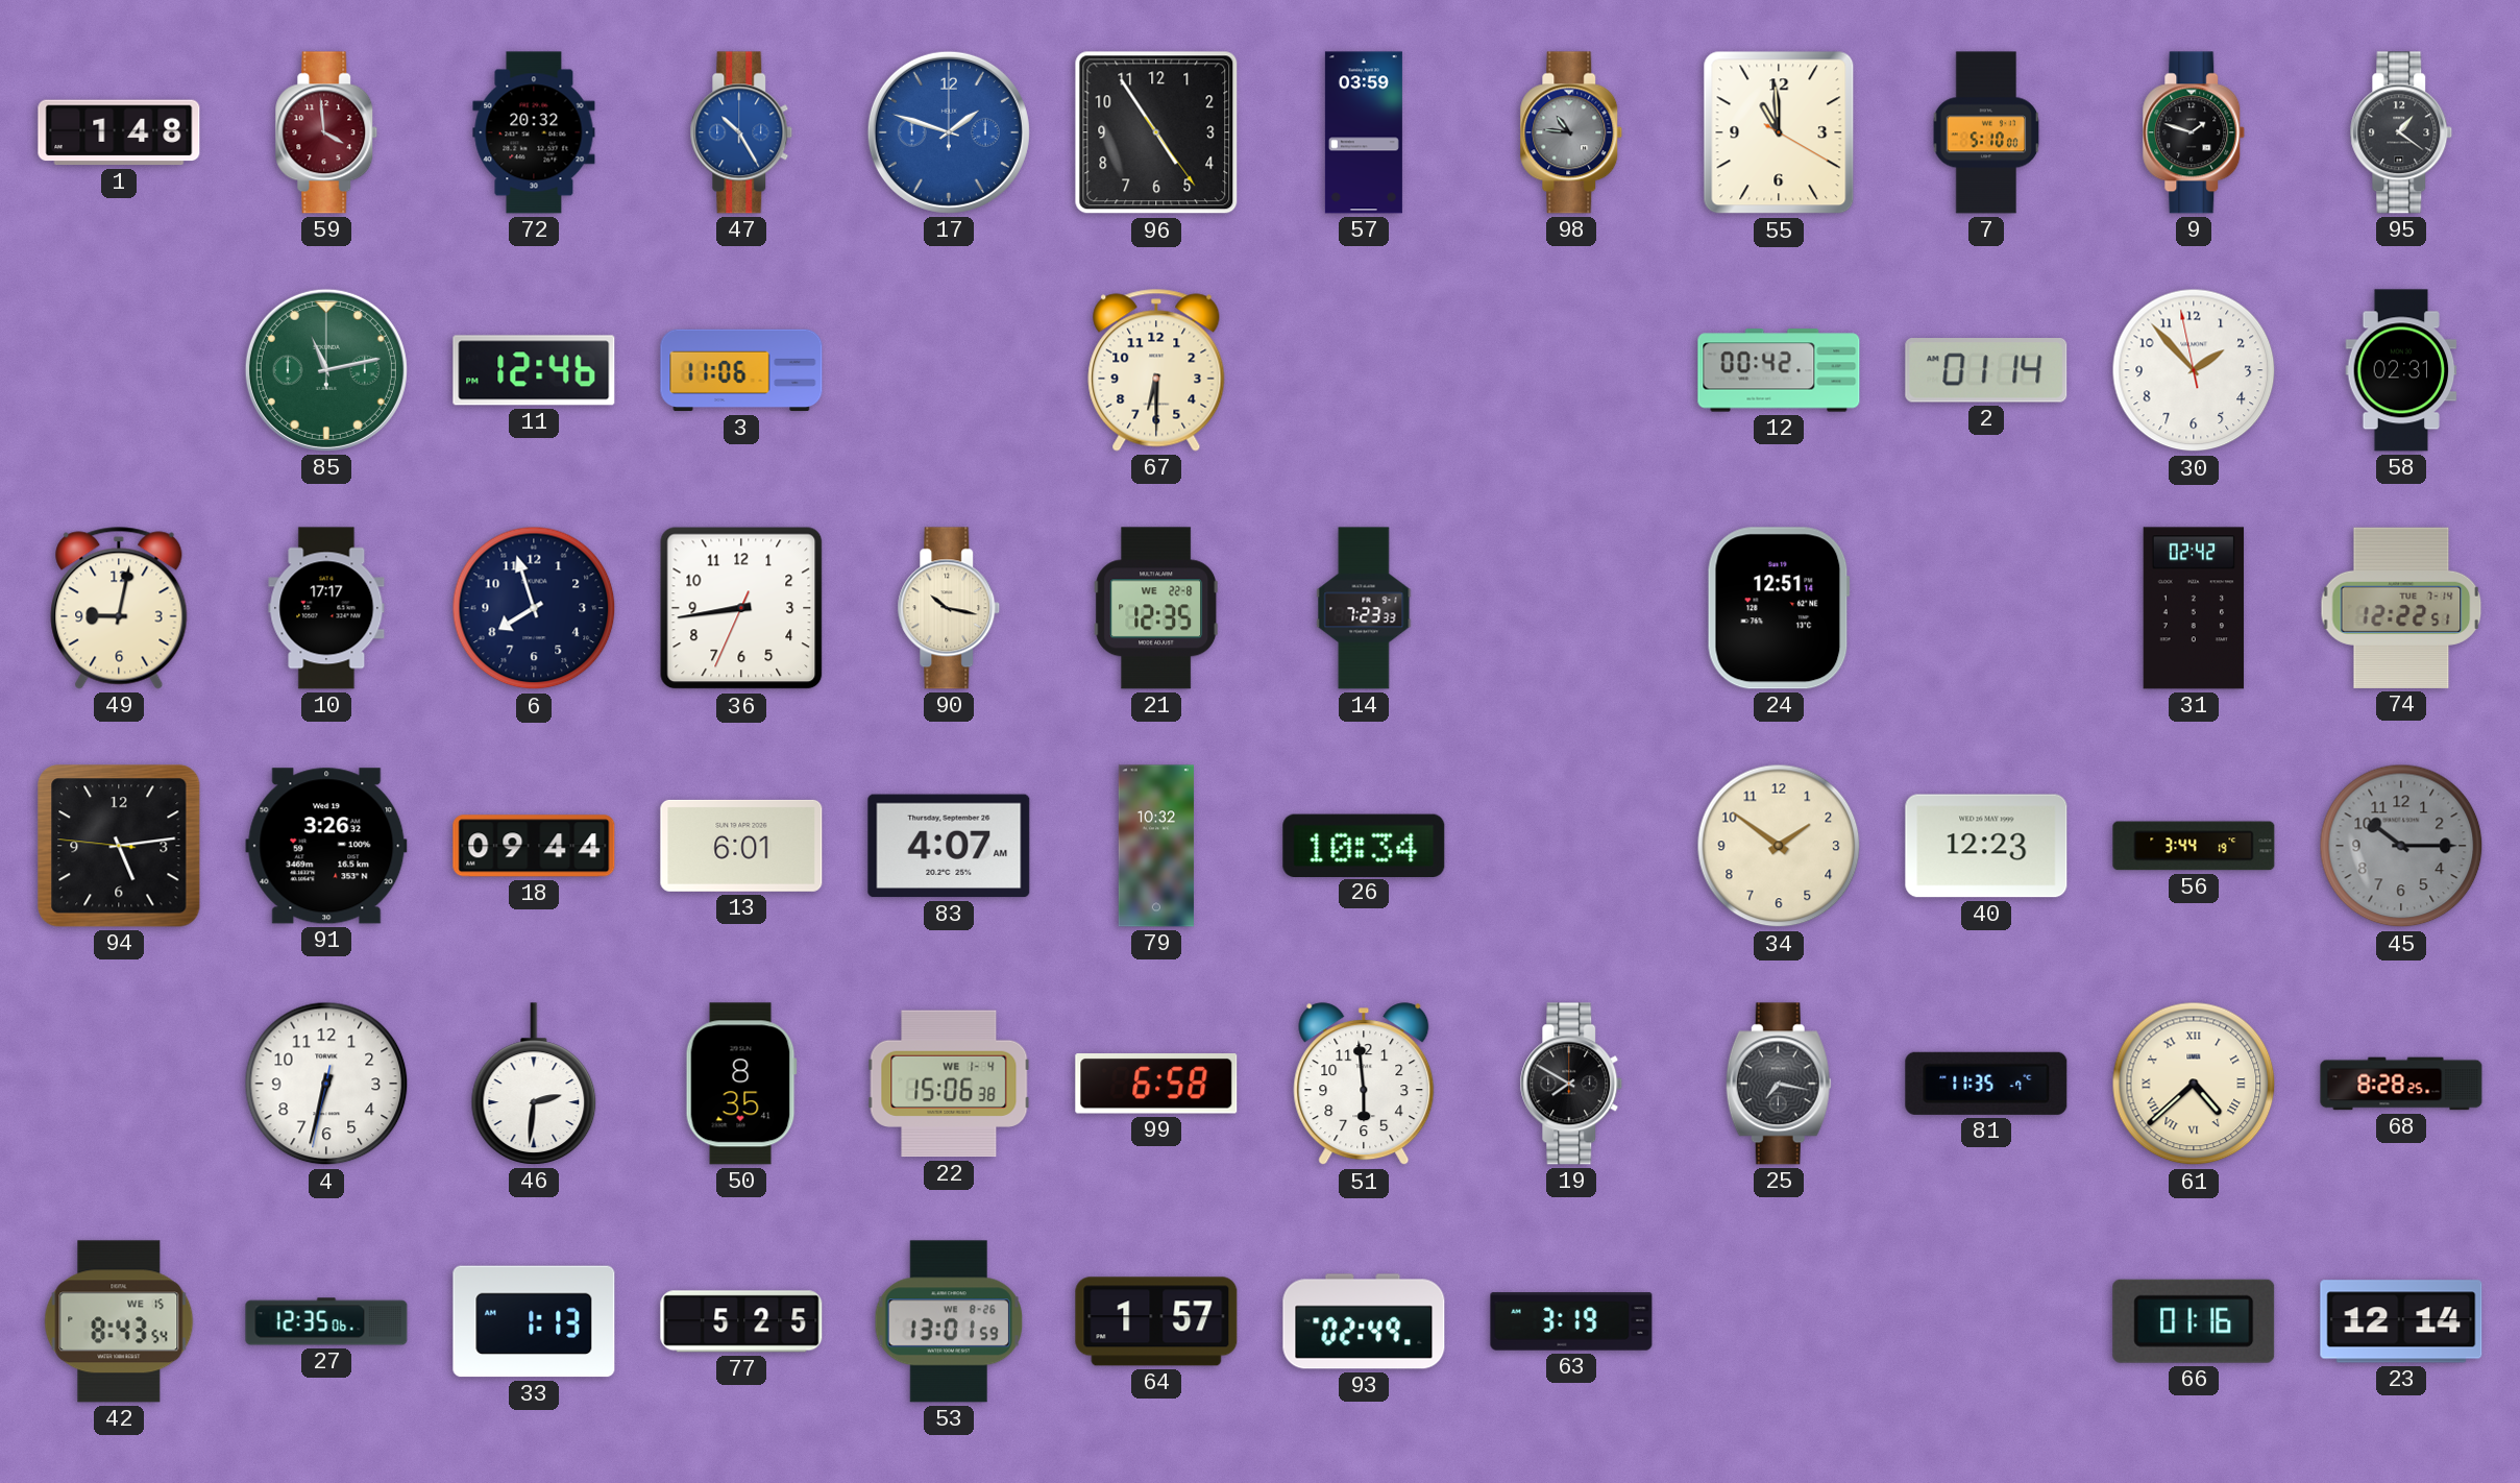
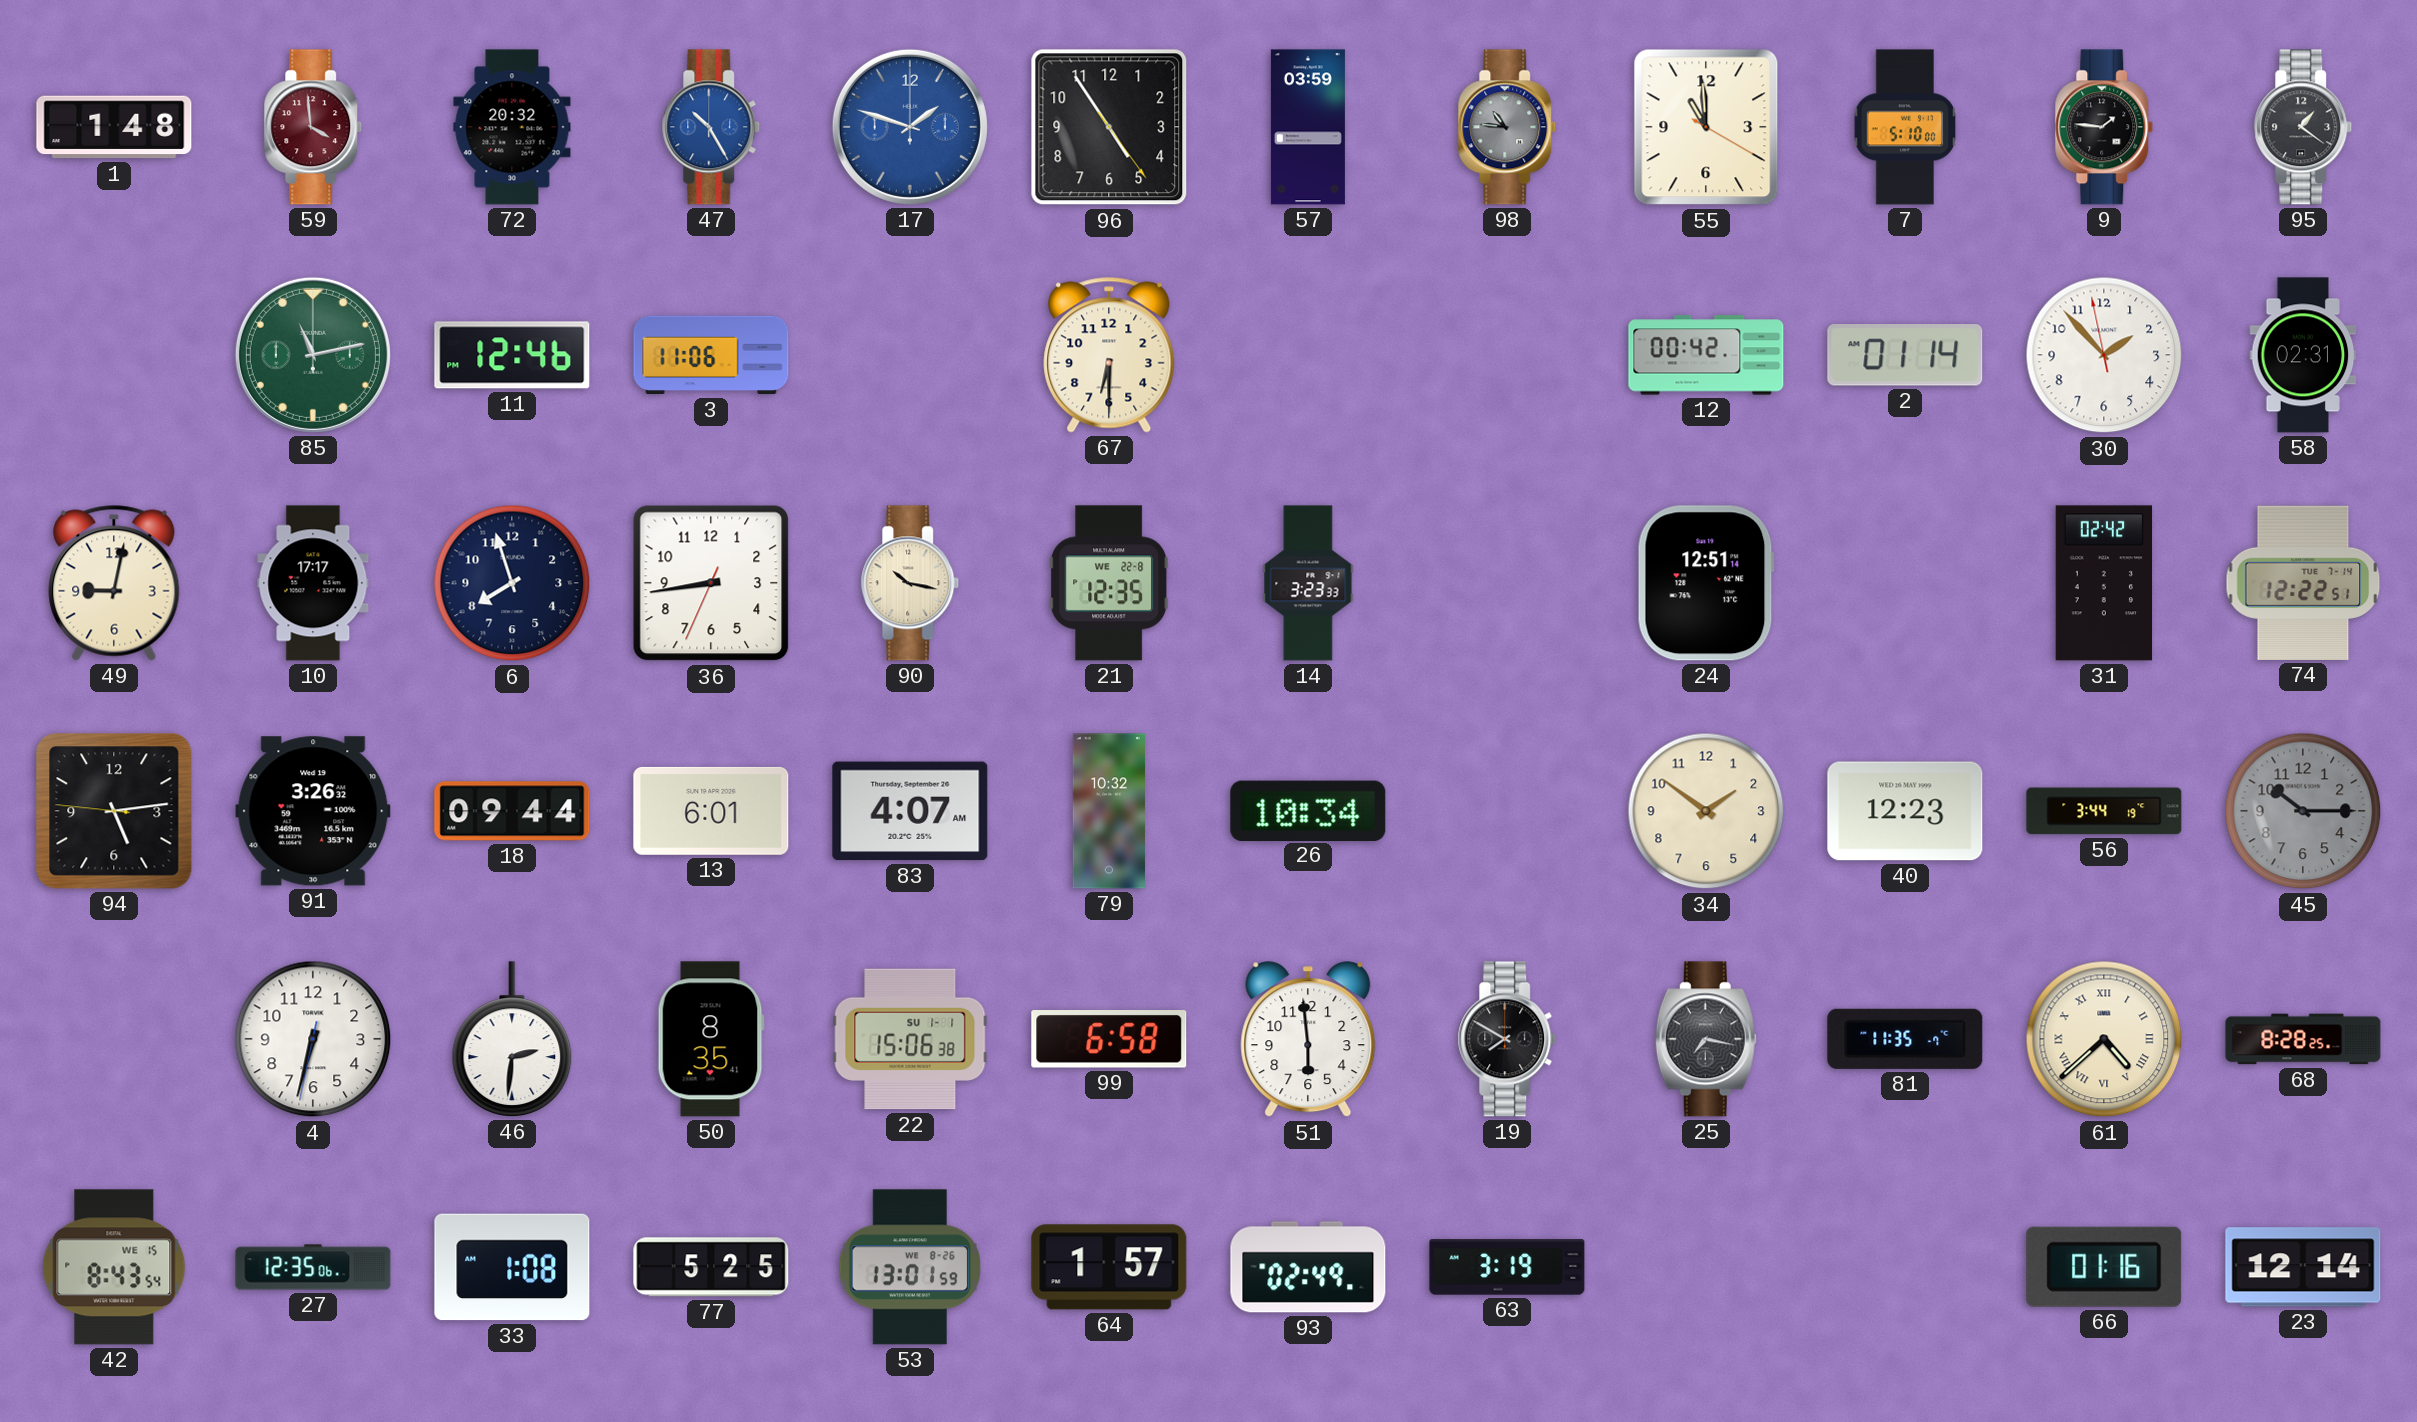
9: 1:48 -> 1:46 (2104, 127)
14: 7:23 -> 3:23 (1308, 583)
22 date: WE 1-4 -> SU 1-1 (910, 1039)
33: 1:13 -> 1:08 (512, 1267)
